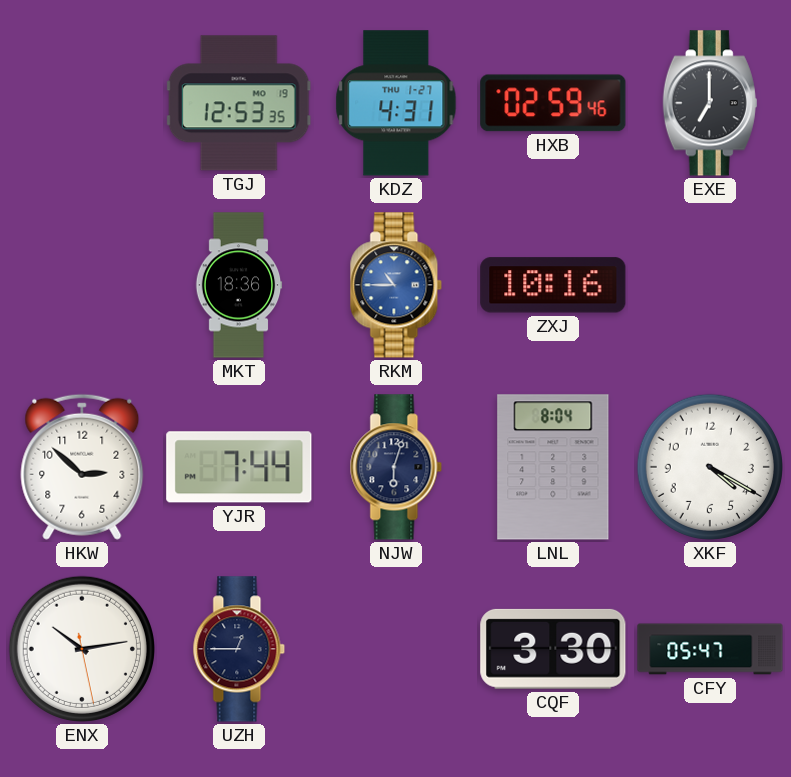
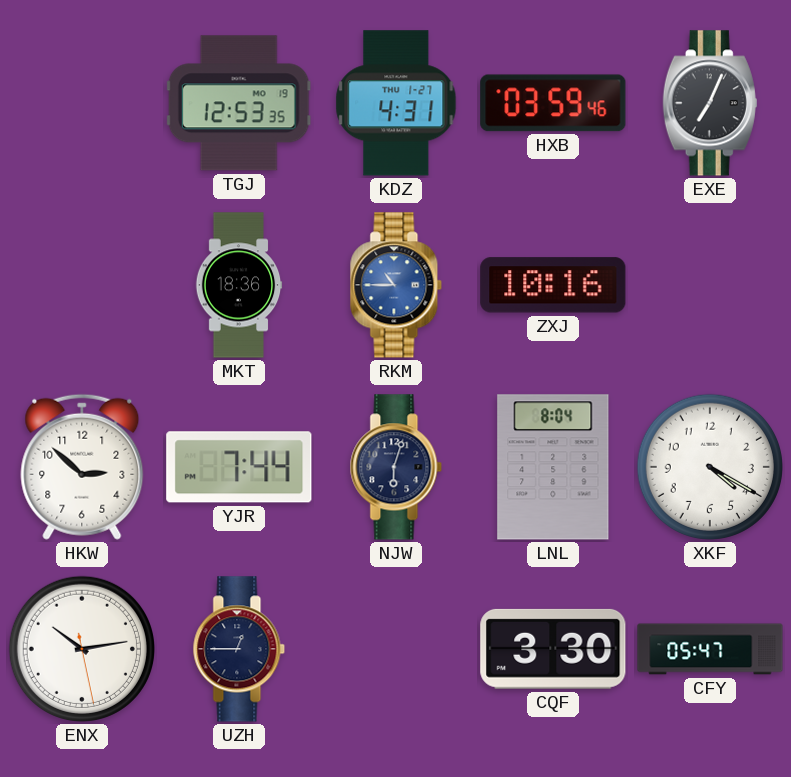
HXB: 02:59 -> 03:59 (553, 103)
EXE: 7:00 -> 7:04 (710, 103)
